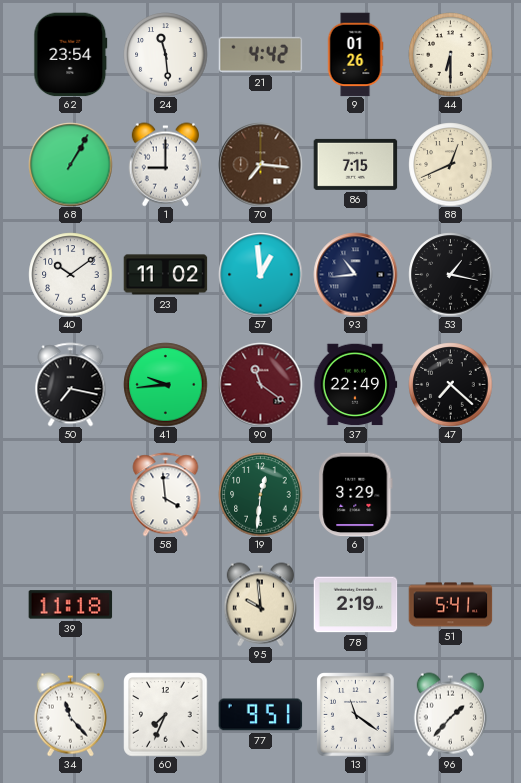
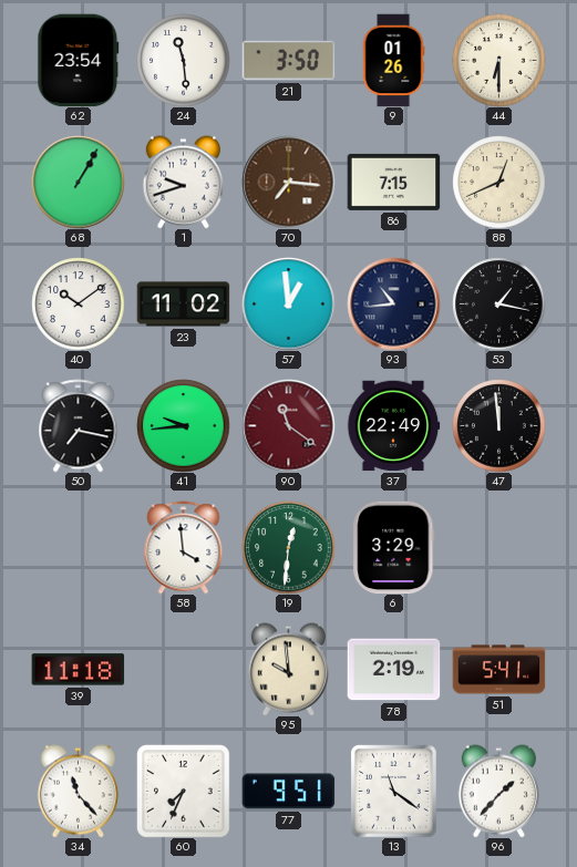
21: 4:42 -> 3:50 (288, 61)
1: 9:00 -> 9:42 (183, 182)
47: 7:22 -> 11:59 (498, 425)
